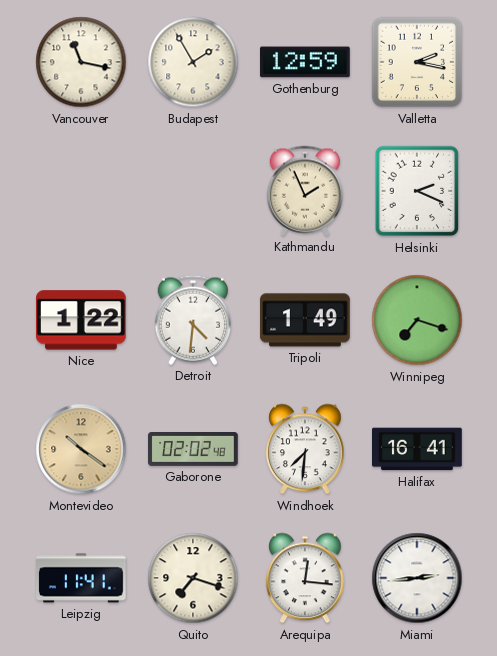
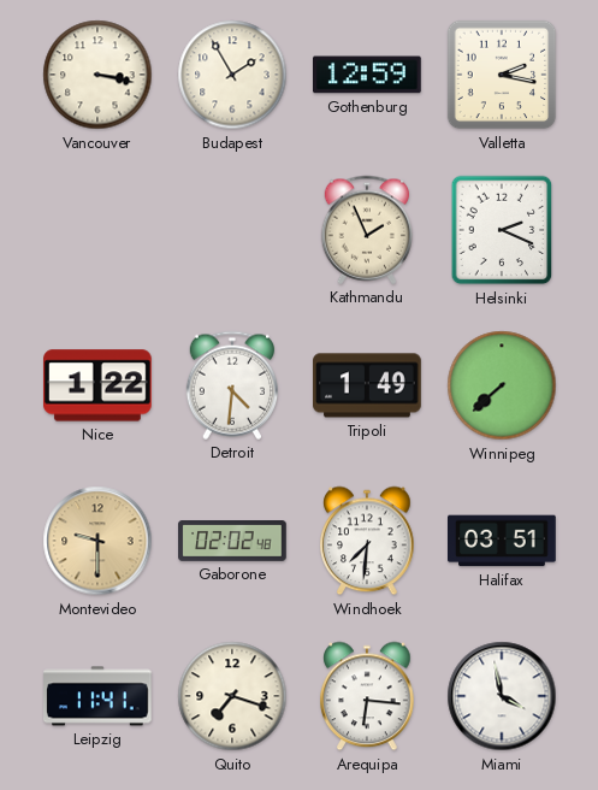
Vancouver: 11:17 -> 3:17 (97, 75)
Winnipeg: 7:18 -> 7:38 (502, 385)
Montevideo: 10:21 -> 9:30 (97, 541)
Halifax: 16:41 -> 03:51 (503, 541)
Arequipa: 12:16 -> 6:16 (367, 696)
Miami: 2:44 -> 3:58 (502, 696)
